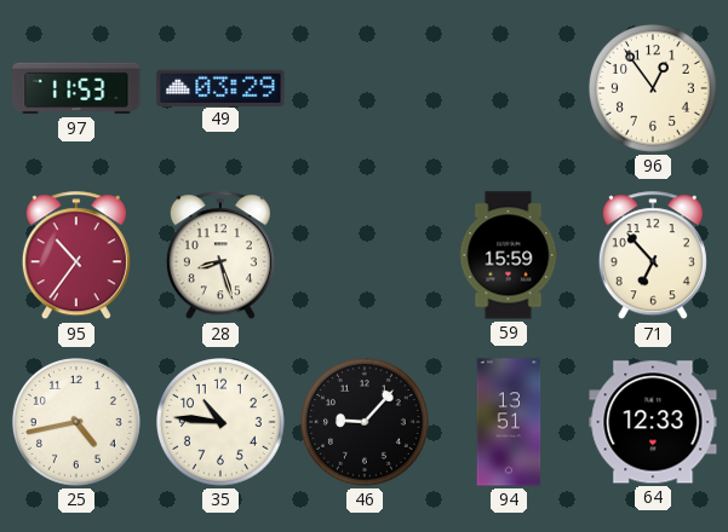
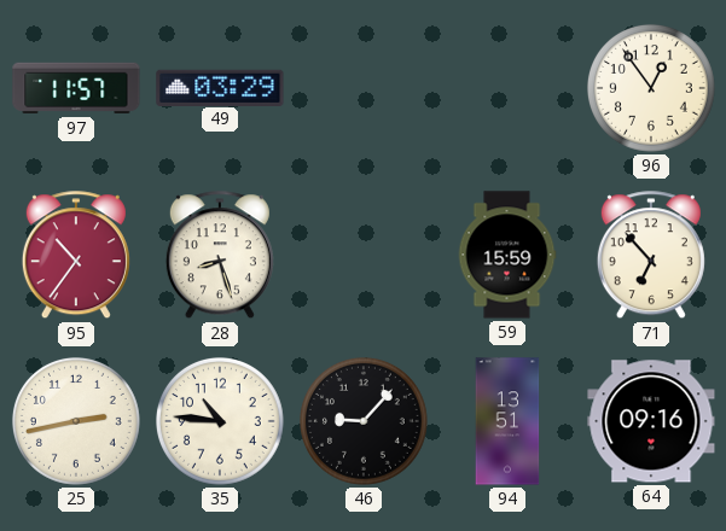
97: 11:53 -> 11:57 (76, 88)
25: 4:43 -> 2:43 (77, 422)
64: 12:33 -> 09:16 (651, 421)
